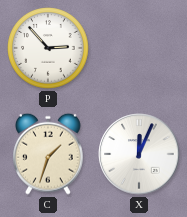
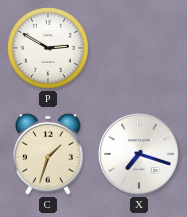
P: 2:53 -> 2:50 (48, 48)
X: 12:04 -> 7:18 (139, 154)
